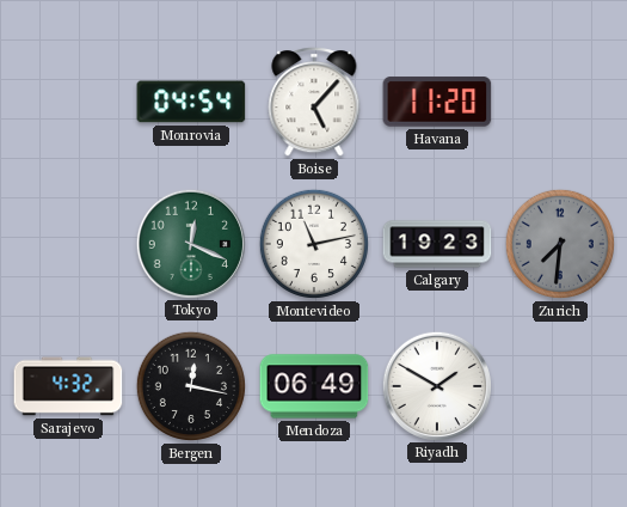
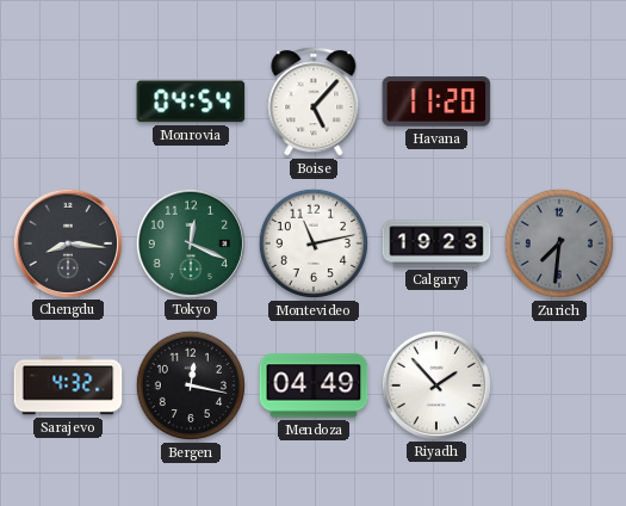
Chengdu: none -> 8:16 (67, 242)
Mendoza: 06:49 -> 04:49 (314, 385)
Riyadh: 1:50 -> 1:53 (435, 384)
